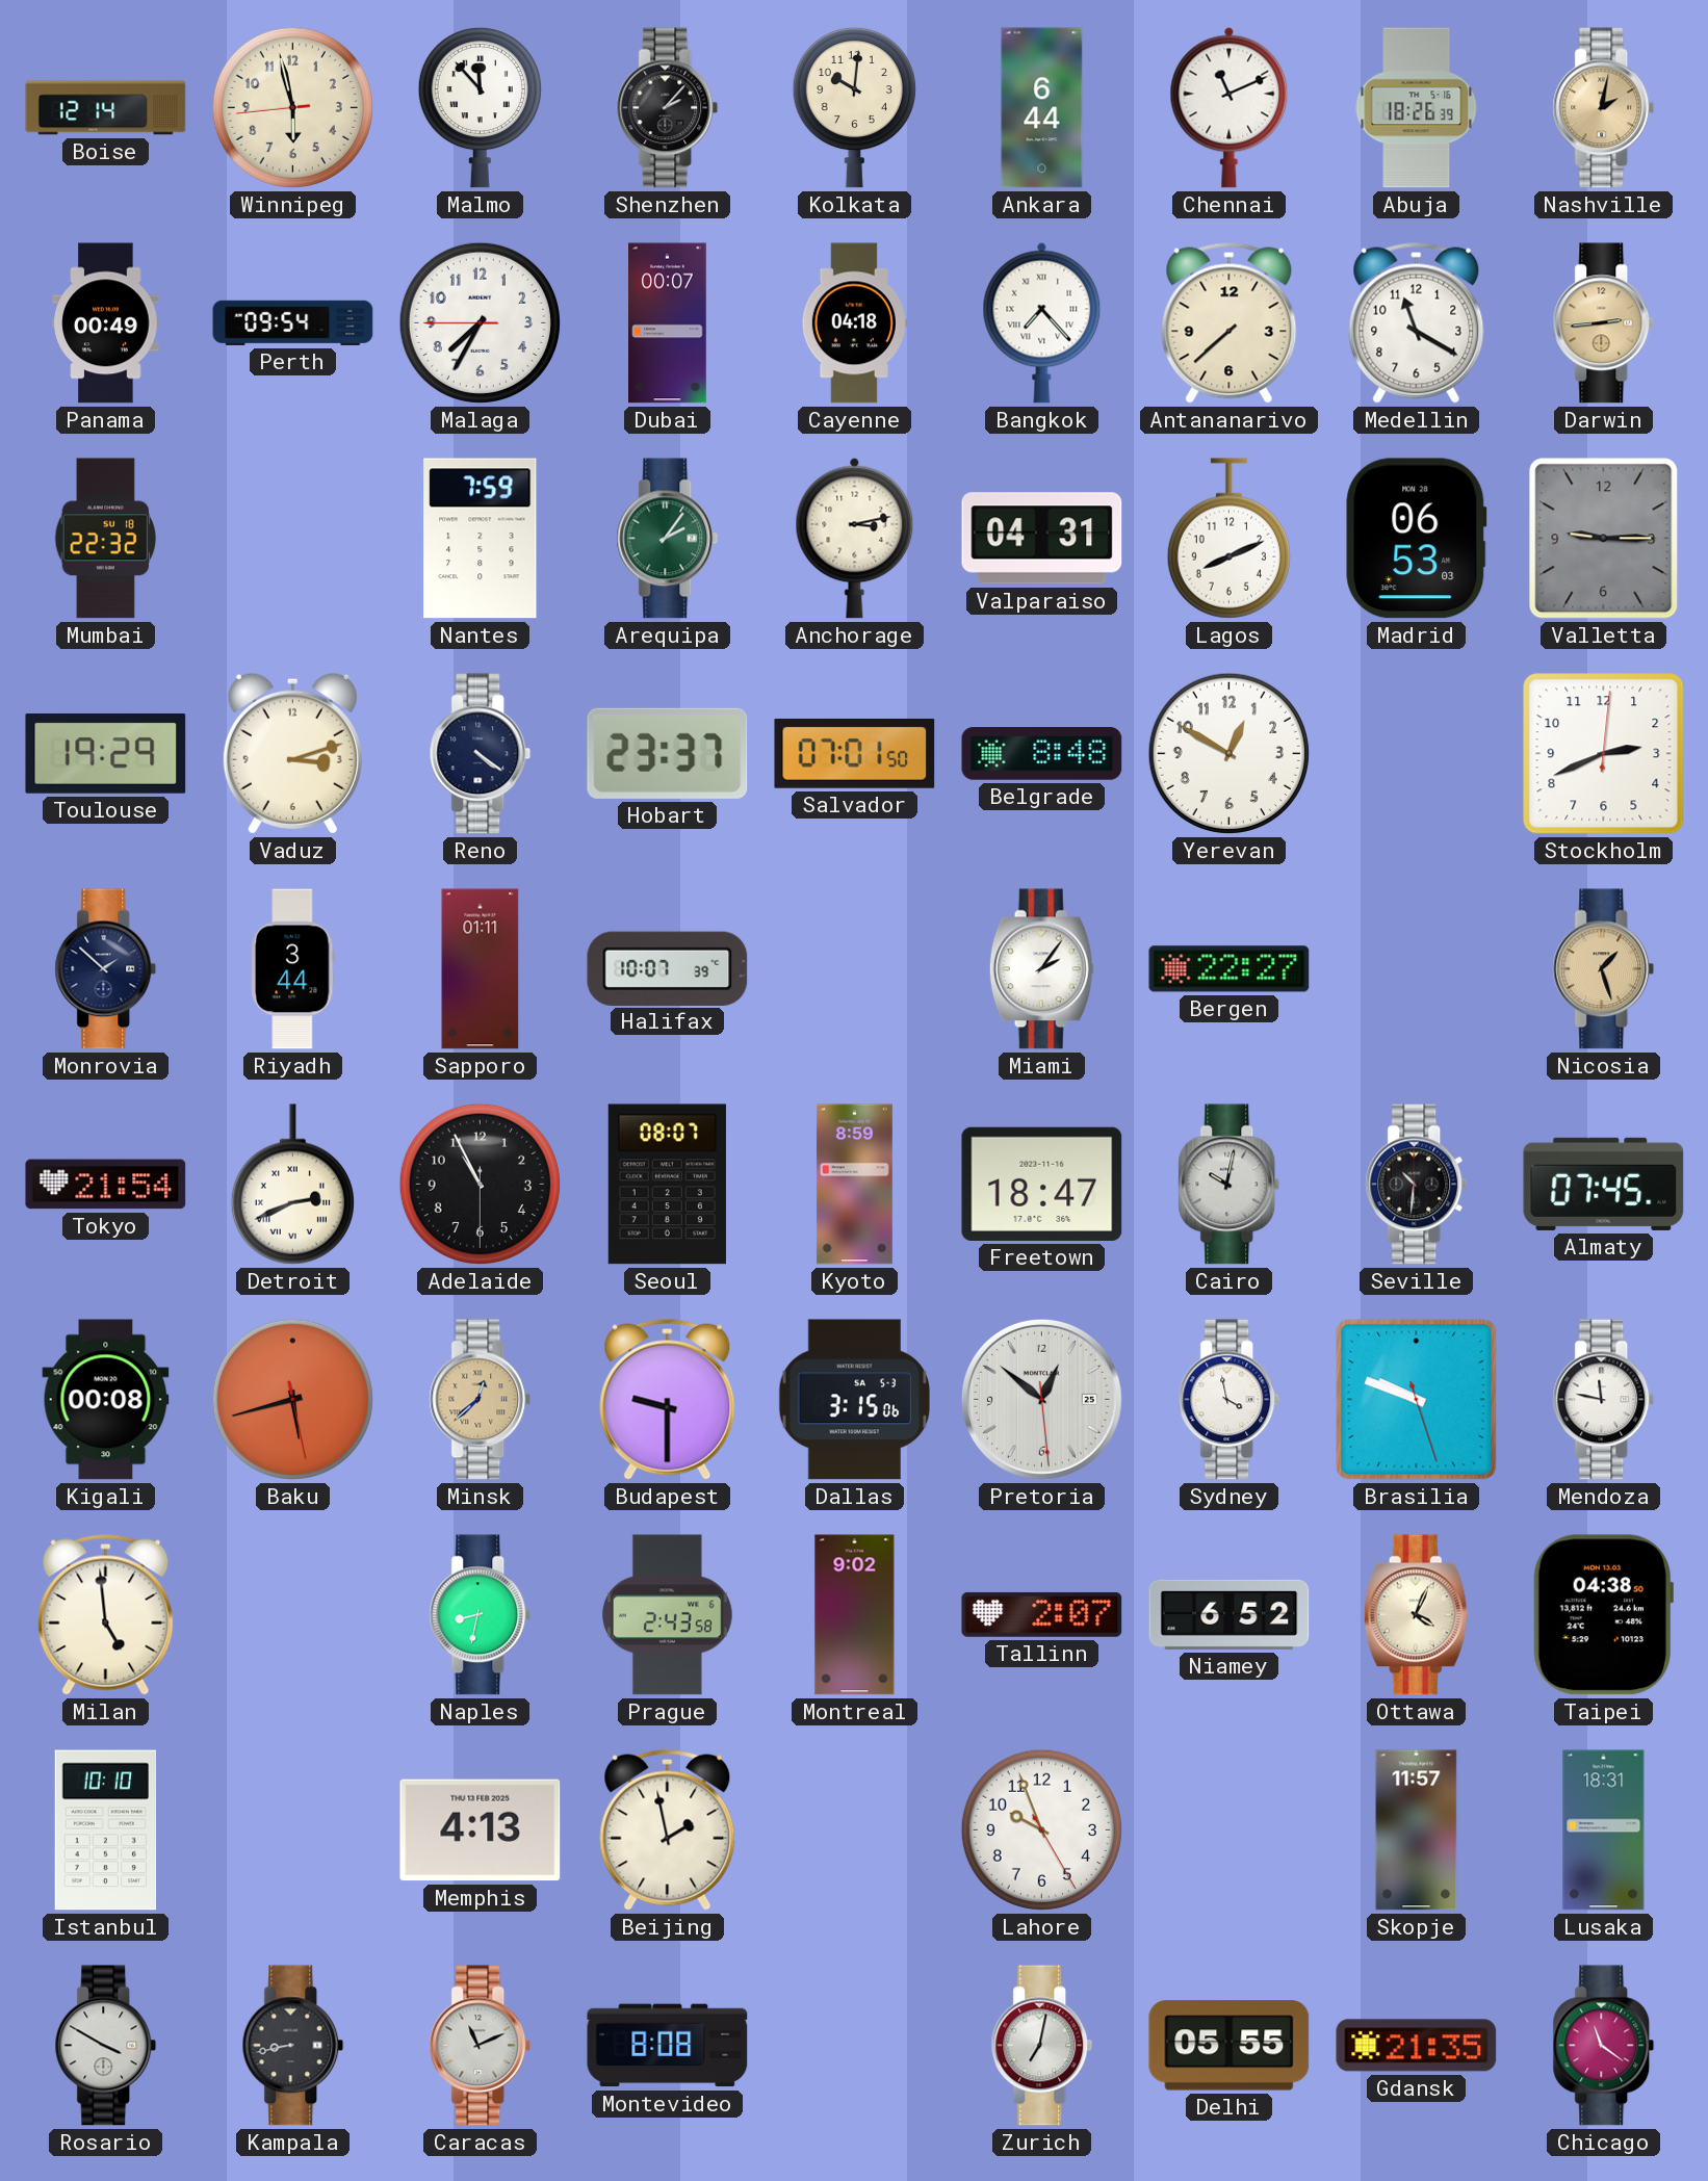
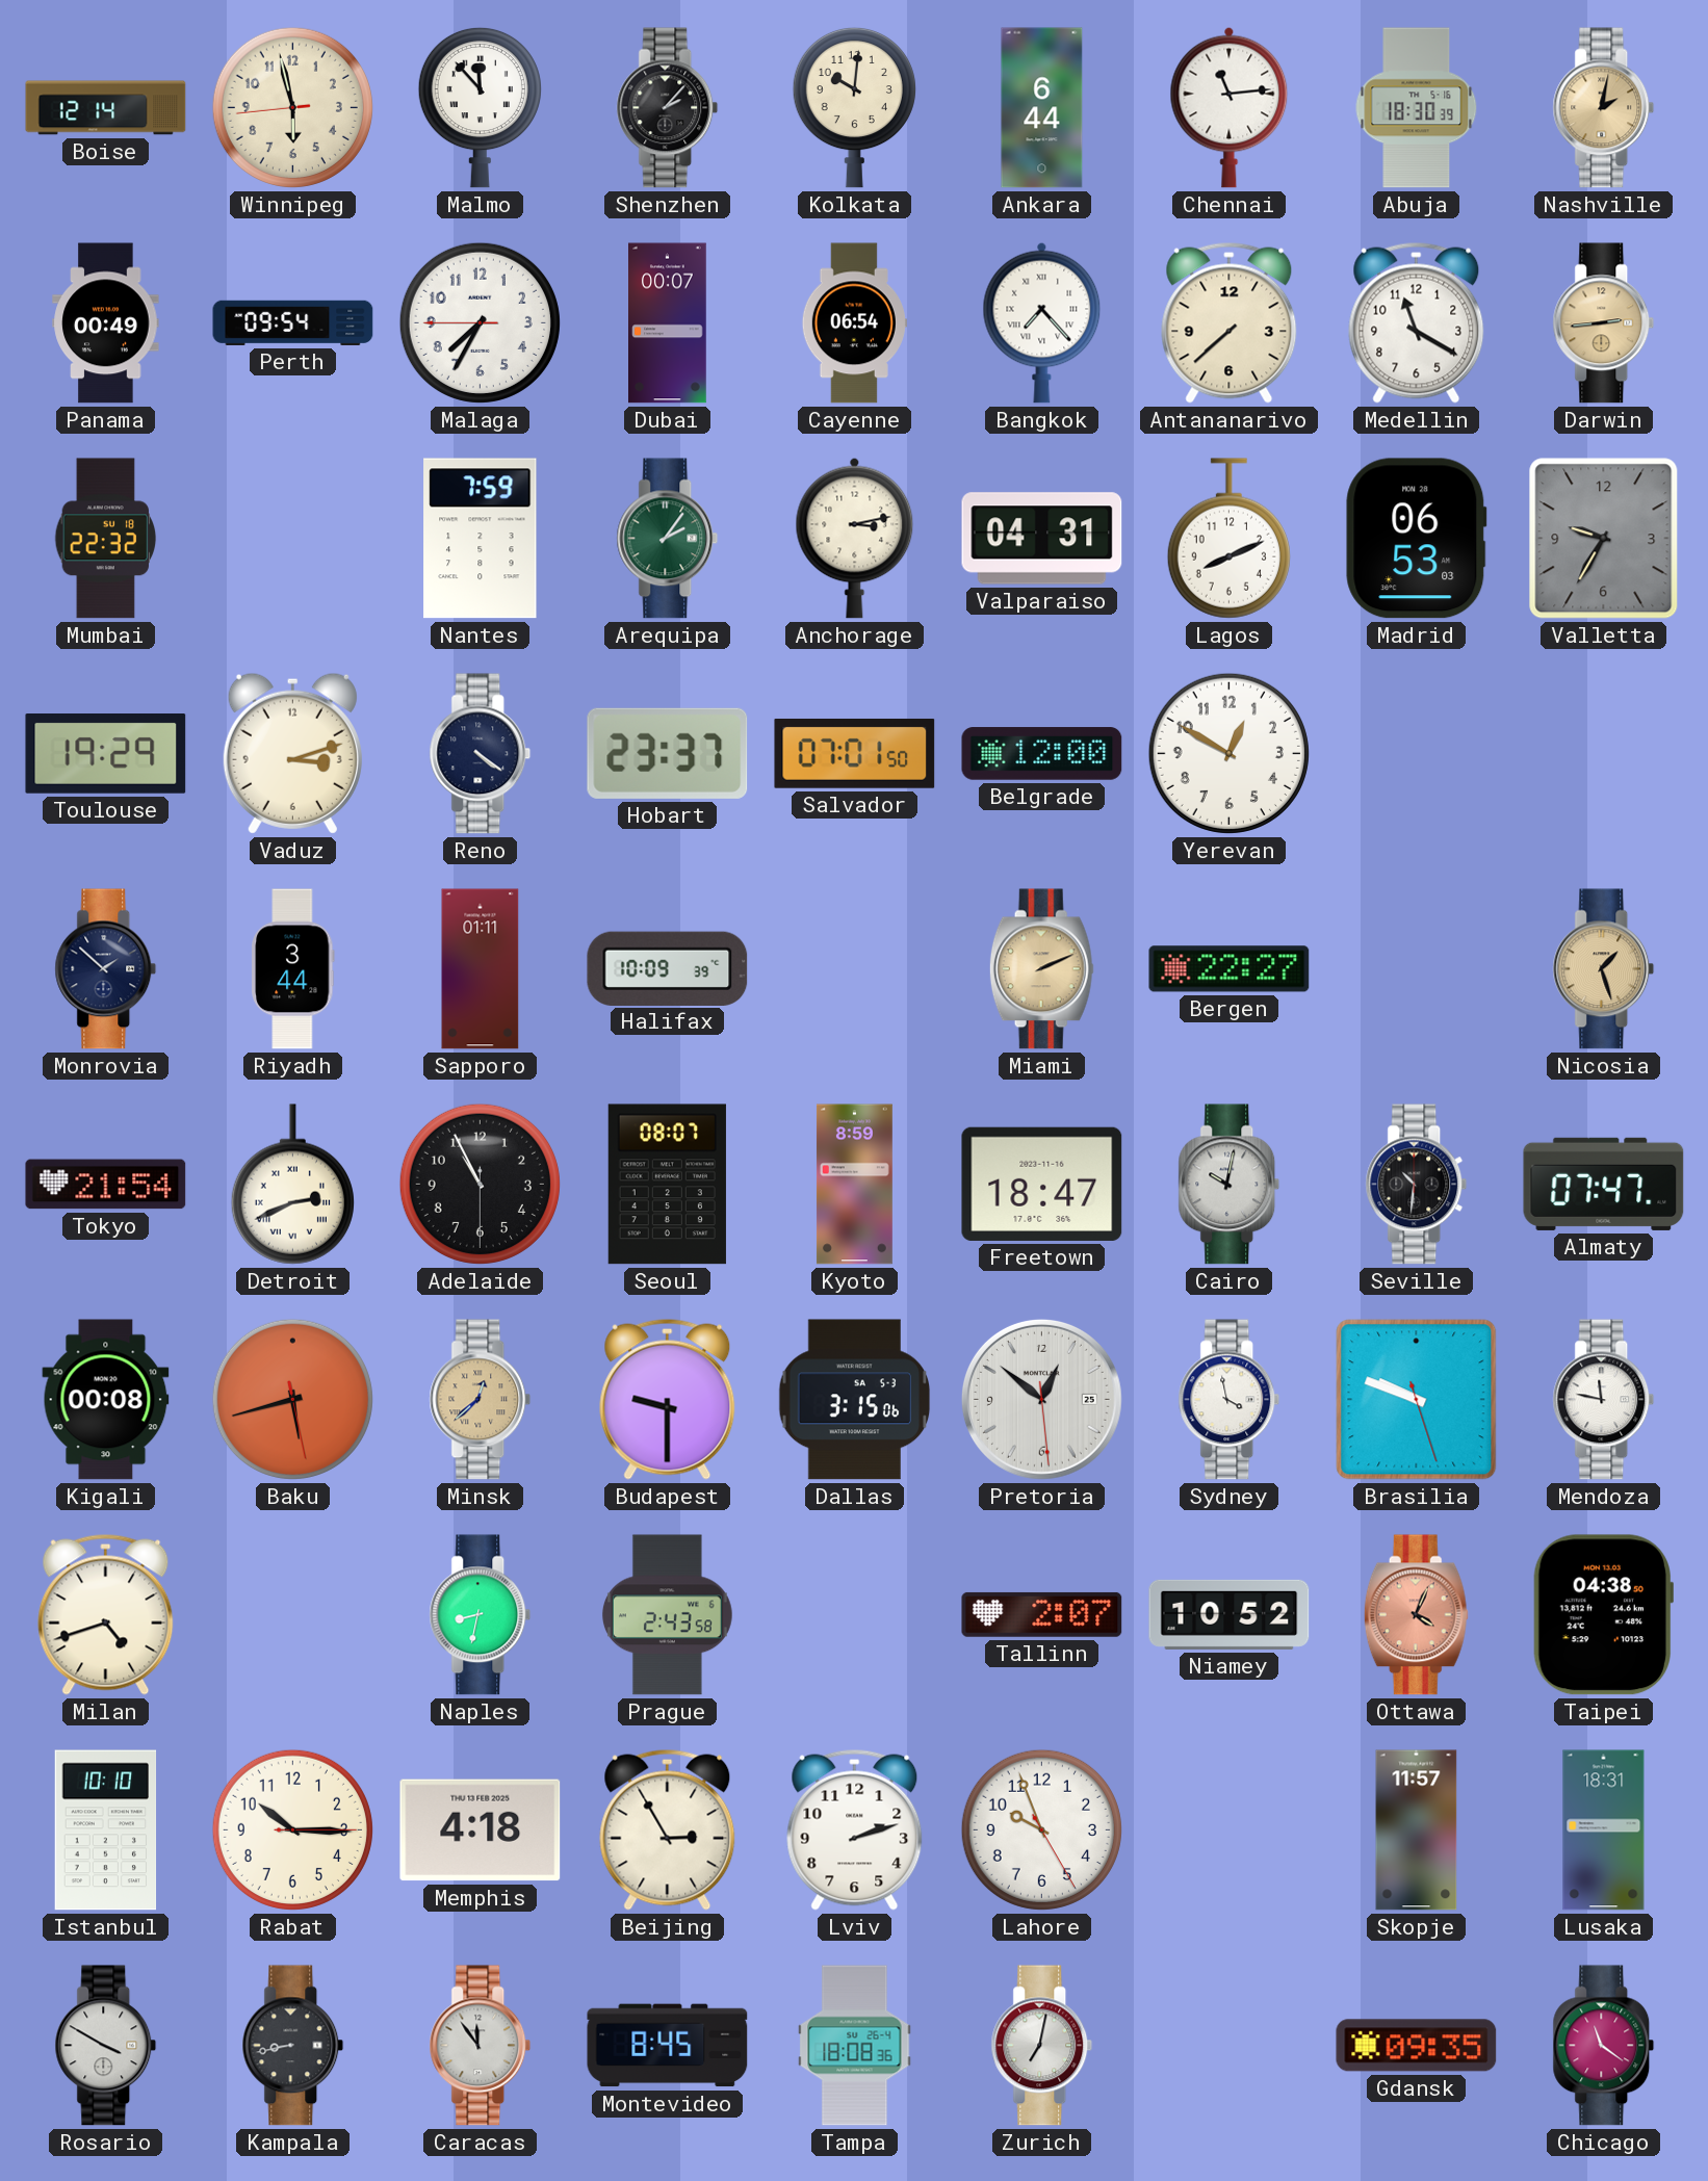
Chennai: 11:11 -> 11:14 (1230, 107)
Abuja: 18:26 -> 18:30 (1417, 108)
Cayenne: 04:18 -> 06:54 (854, 323)
Valletta: 9:15 -> 9:35 (1604, 539)
Belgrade: 8:48 -> 12:00 (1042, 754)
Stockholm: 2:41 -> none (1604, 754)
Halifax: 10:07 -> 10:09 (668, 968)
Miami: 2:06 -> 2:11 (1041, 969)
Miami dial: white -> champagne (1041, 969)
Almaty: 07:45 -> 07:47 (1604, 1184)
Milan: 4:59 -> 4:42 (106, 1614)
Montreal: 9:02 -> none (855, 1615)
Niamey: 6:52 -> 10:52 (1230, 1614)
Ottawa dial: cream -> salmon (1416, 1615)
Rabat: none -> 10:15 (292, 1829)
Memphis: 4:13 -> 4:18 (481, 1831)
Beijing: 1:58 -> 2:55 (668, 1829)
Lviv: none -> 2:12 (855, 1829)
Caracas: 11:11 -> 11:54 (481, 2046)
Montevideo: 8:08 -> 8:45 (668, 2046)
Tampa: none -> 18:08 (855, 2046)
Delhi: 05:55 -> none (1230, 2046)
Gdansk: 21:35 -> 09:35 (1417, 2046)
